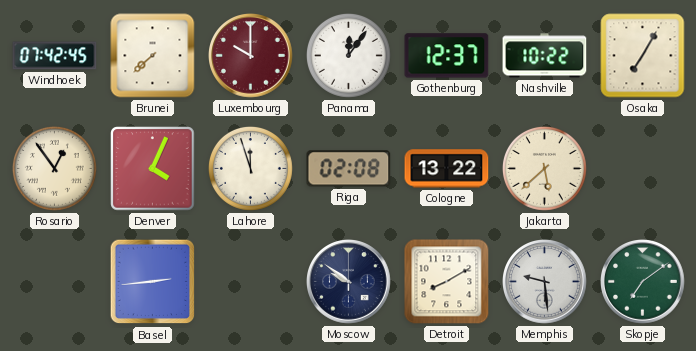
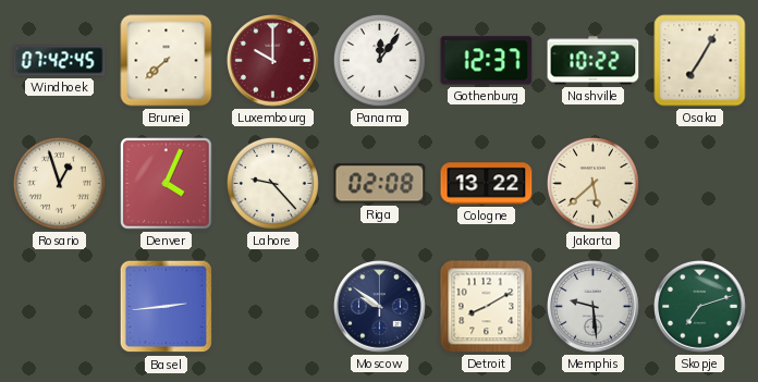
Rosario: 12:54 -> 12:57 (59, 183)
Lahore: 11:57 -> 9:23 (272, 183)
Skopje: 7:09 -> 7:12 (700, 307)
